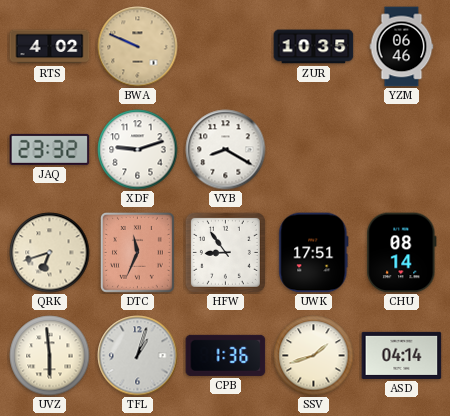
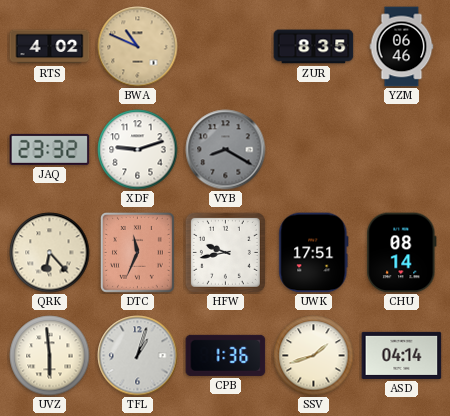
BWA: 9:49 -> 10:49 (138, 47)
ZUR: 10:35 -> 8:35 (314, 47)
VYB dial: white -> grey (226, 150)
QRK: 6:42 -> 6:23 (50, 253)
HFW: 8:54 -> 9:43 (225, 252)
